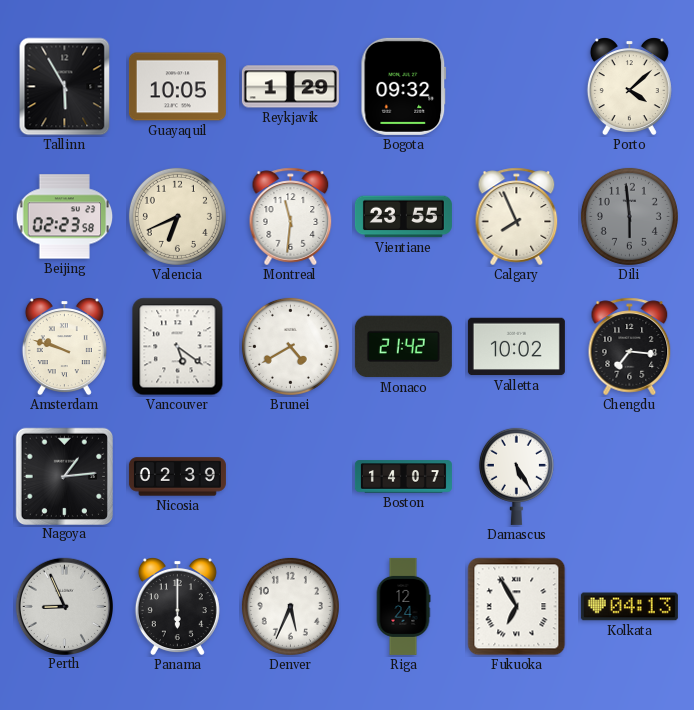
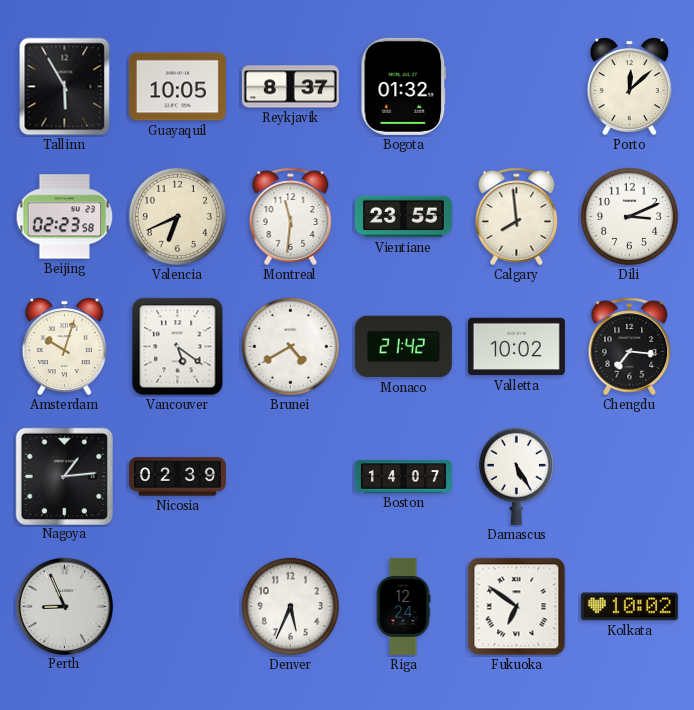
Reykjavik: 1:29 -> 8:37 (290, 87)
Bogota: 09:32 -> 01:32 (404, 86)
Porto: 4:08 -> 12:08 (629, 87)
Calgary: 7:56 -> 7:59 (517, 217)
Dili: 5:59 -> 3:11 (629, 216)
Dili dial: grey -> white (629, 216)
Amsterdam: 9:48 -> 10:03 (64, 347)
Panama: 6:00 -> none (177, 607)
Fukuoka: 6:55 -> 6:51 (517, 607)
Kolkata: 04:13 -> 10:02 (629, 607)
